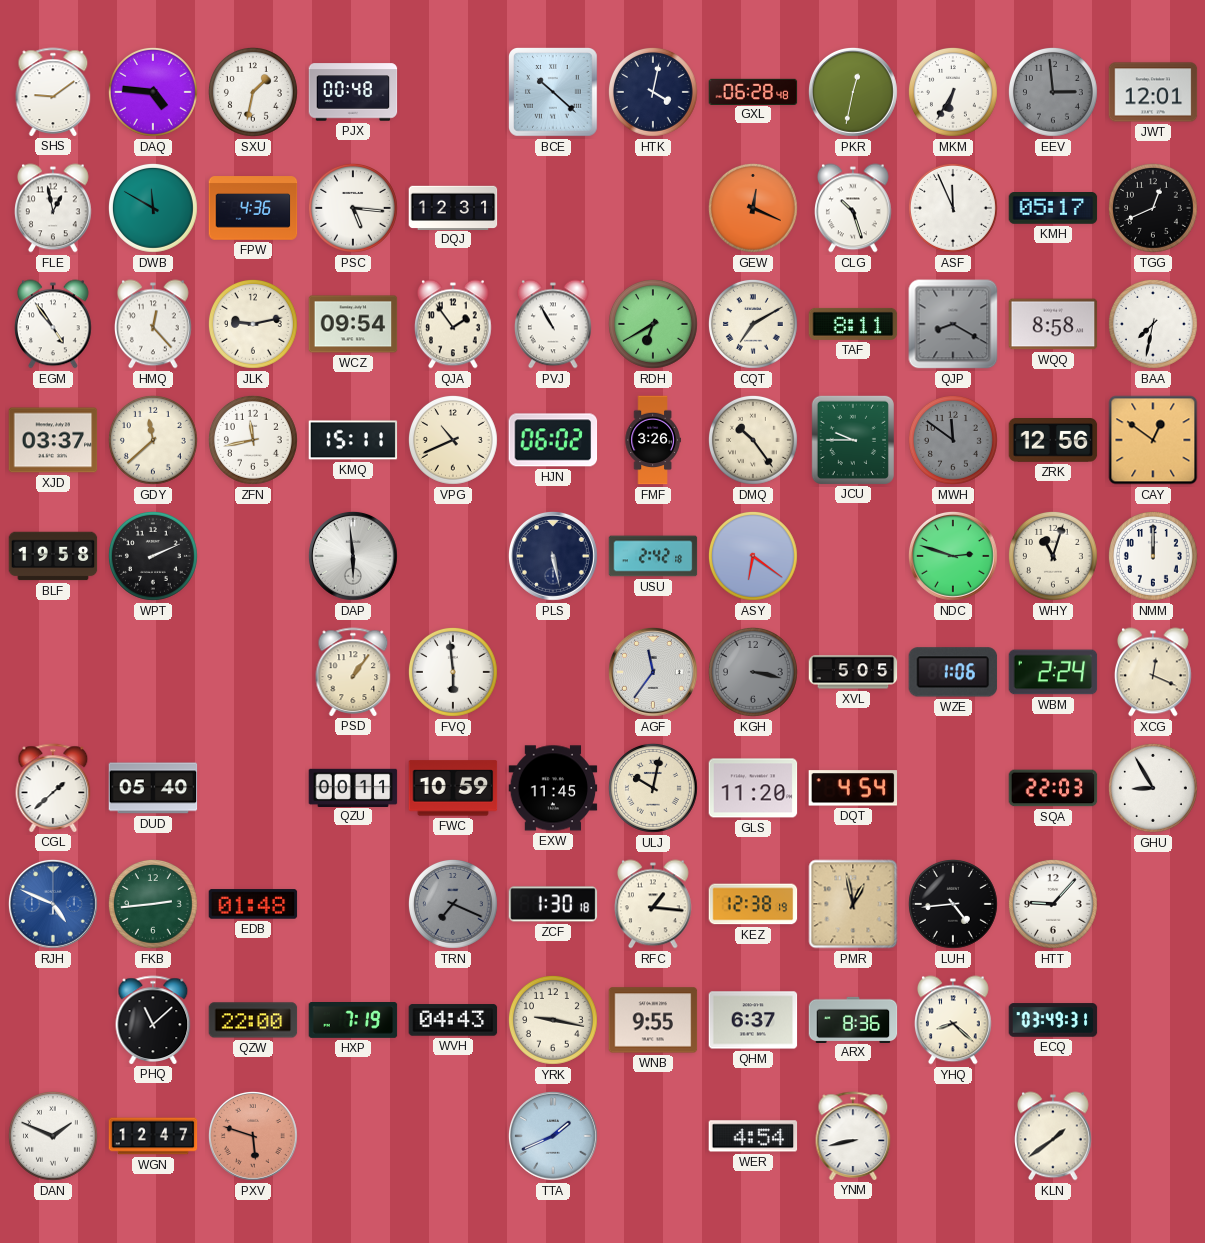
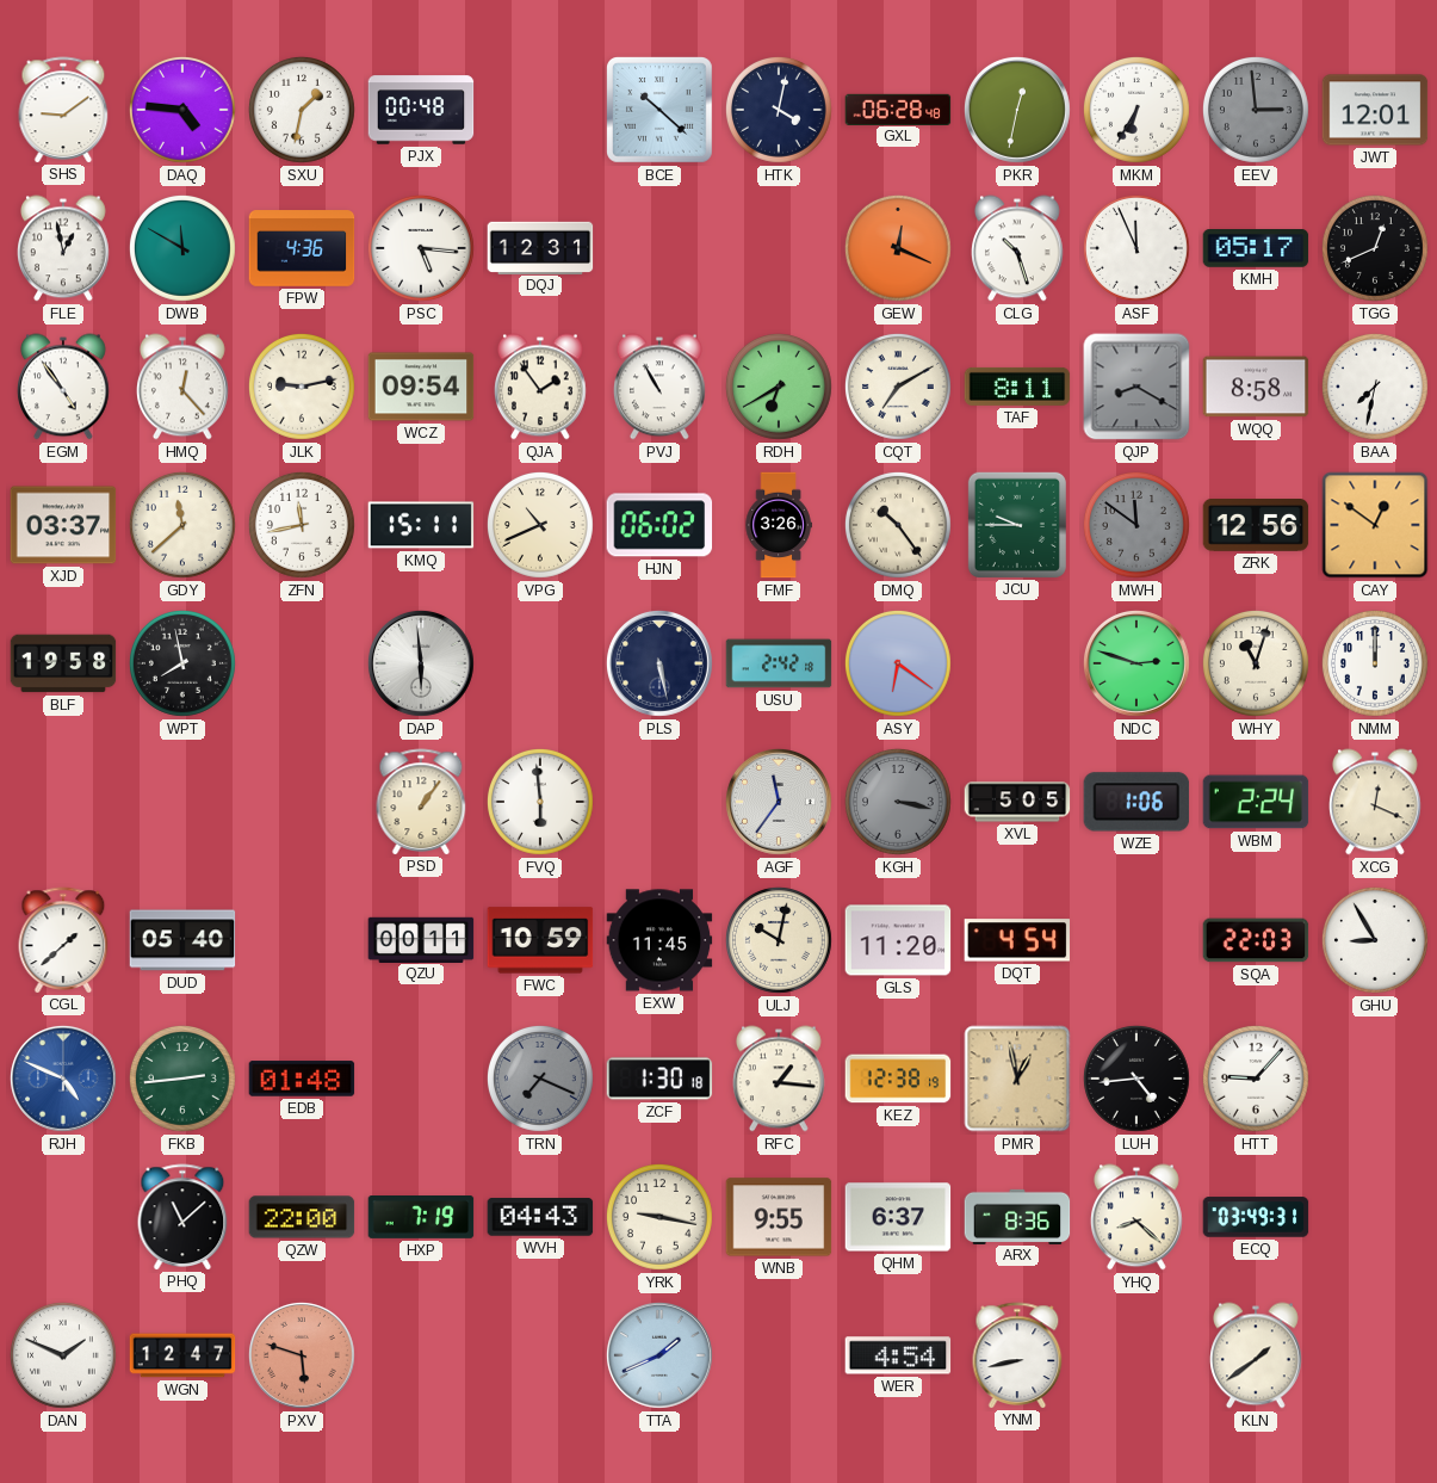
WPT: 2:11 -> 7:58 (182, 663)
